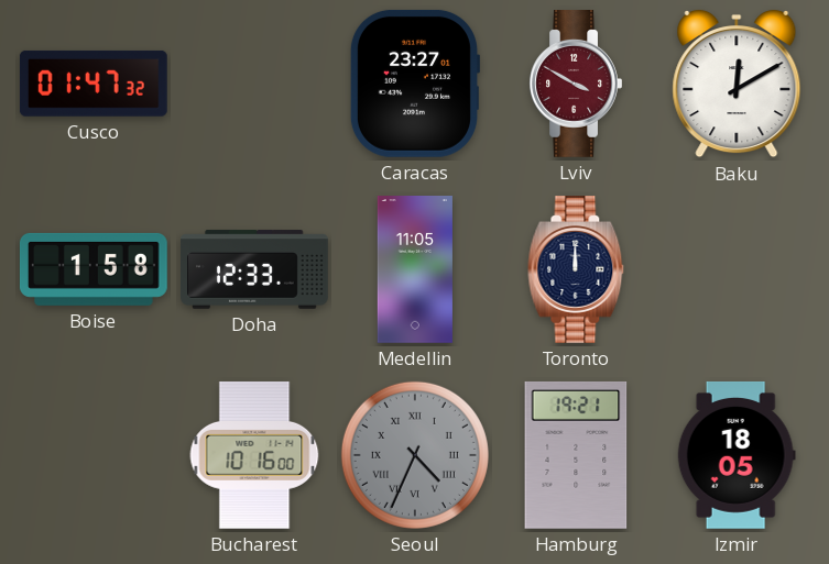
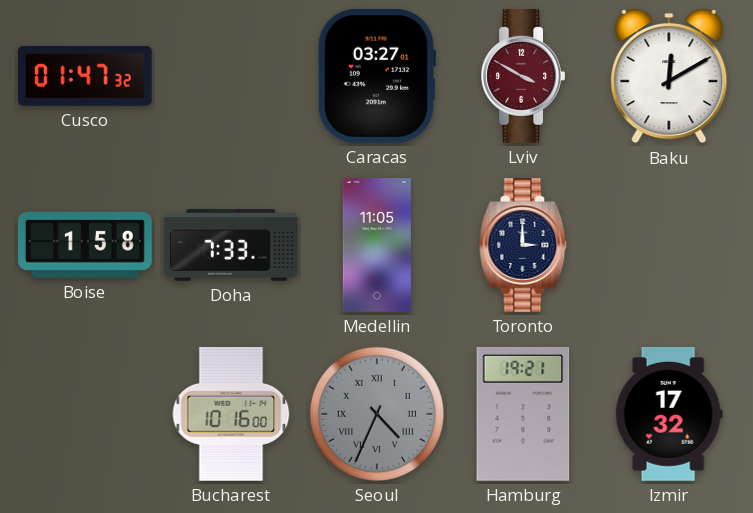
Caracas: 23:27 -> 03:27 (376, 76)
Doha: 12:33 -> 7:33 (231, 245)
Toronto: 12:00 -> 3:00 (523, 246)
Izmir: 18:05 -> 17:32 (669, 414)
